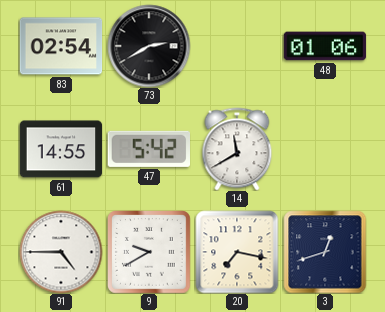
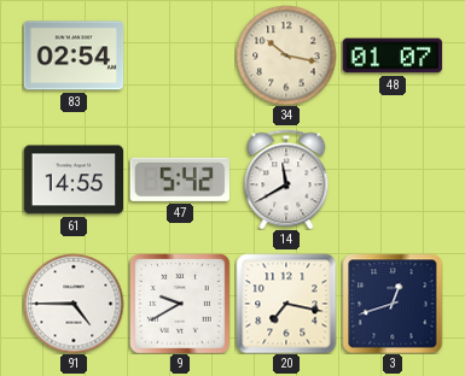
73: 2:40 -> none (149, 46)
34: none -> 10:17 (286, 55)
48: 01:06 -> 01:07 (393, 55)
